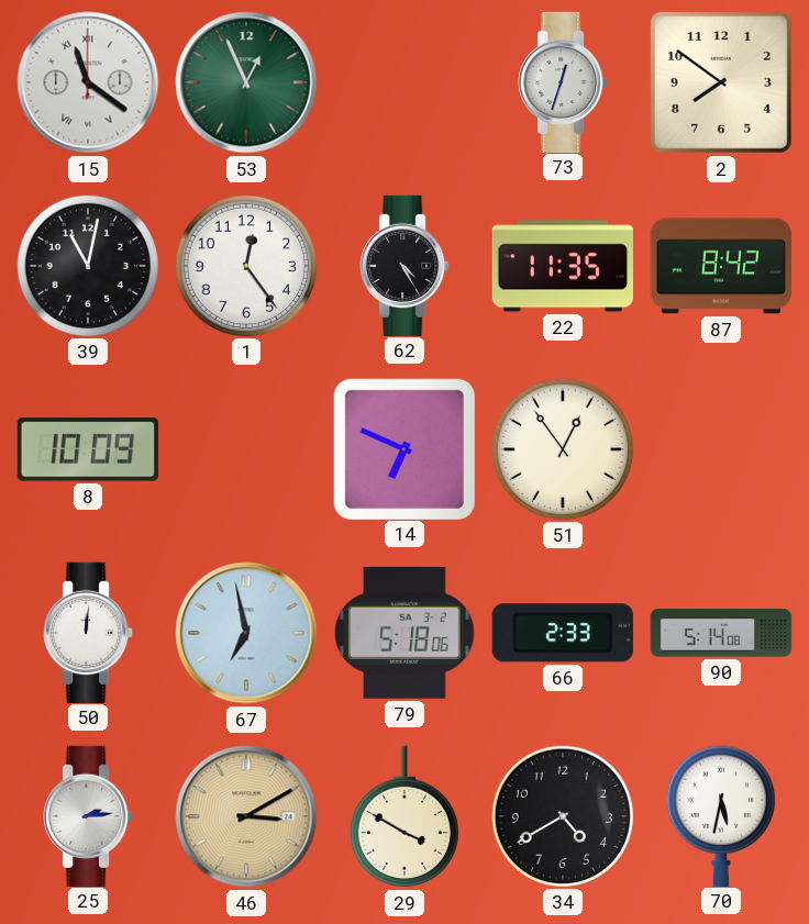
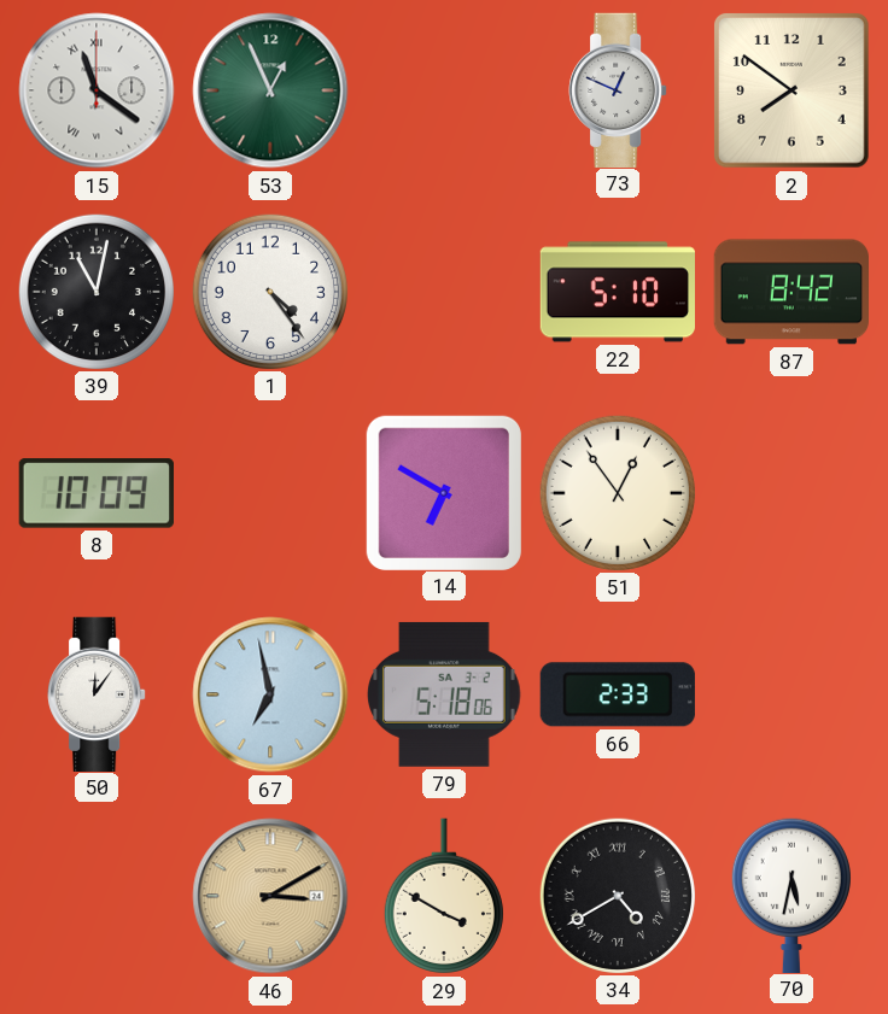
73: 12:33 -> 12:49 (618, 89)
1: 12:24 -> 4:24 (269, 291)
62: 4:25 -> none (404, 265)
22: 11:35 -> 5:10 (617, 292)
14: 6:49 -> 6:50 (443, 492)
50: 12:01 -> 12:06 (97, 693)
90: 5:14 -> none (721, 633)
25: 2:14 -> none (88, 815)
34 numerals: Arabic -> Roman (617, 895)
